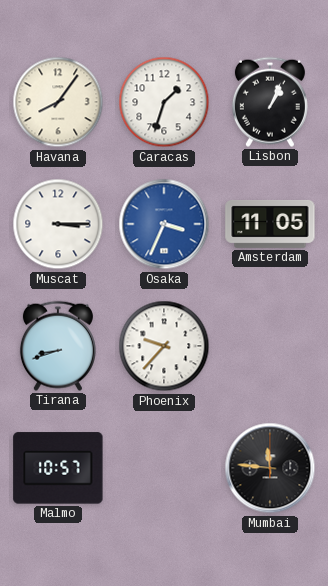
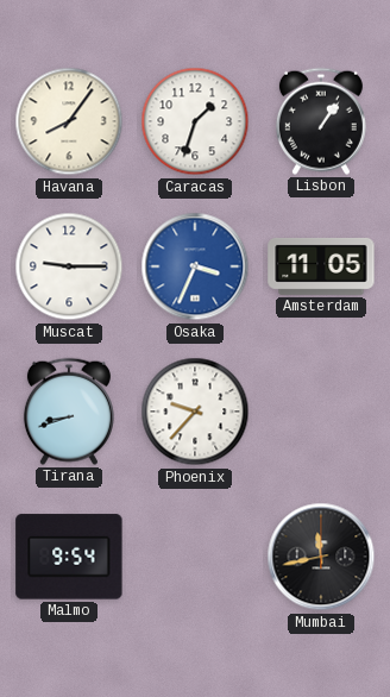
Lisbon: 1:04 -> 1:06 (321, 121)
Muscat: 3:15 -> 9:15 (69, 266)
Malmo: 10:57 -> 9:54 (69, 557)
Mumbai: 11:46 -> 11:43 (321, 557)
